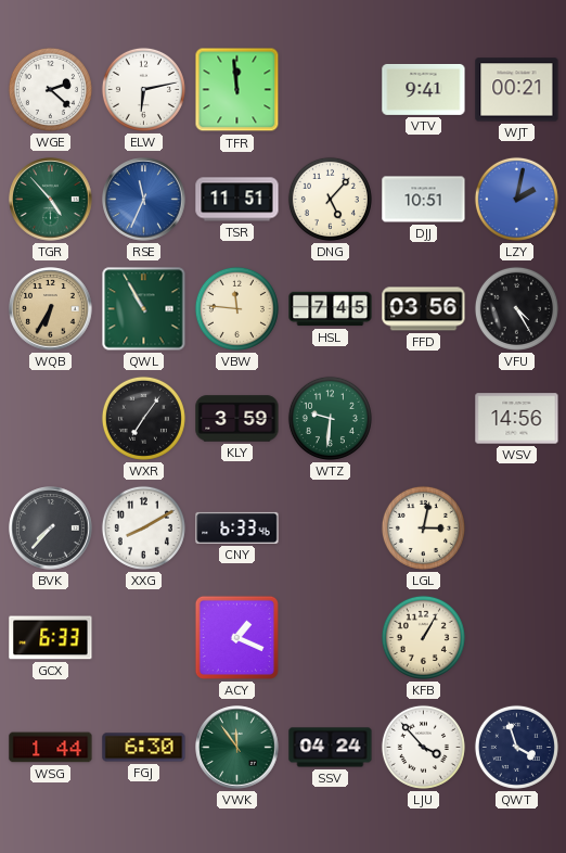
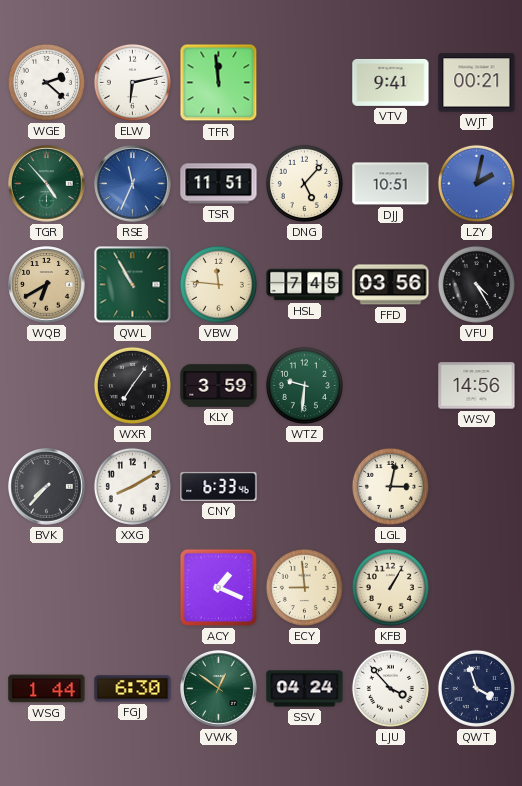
WQB: 6:35 -> 6:40 (47, 285)
GCX: 6:33 -> none (51, 638)
ECY: none -> 8:59 (304, 587)
VWK: 11:54 -> 12:51 (219, 689)
